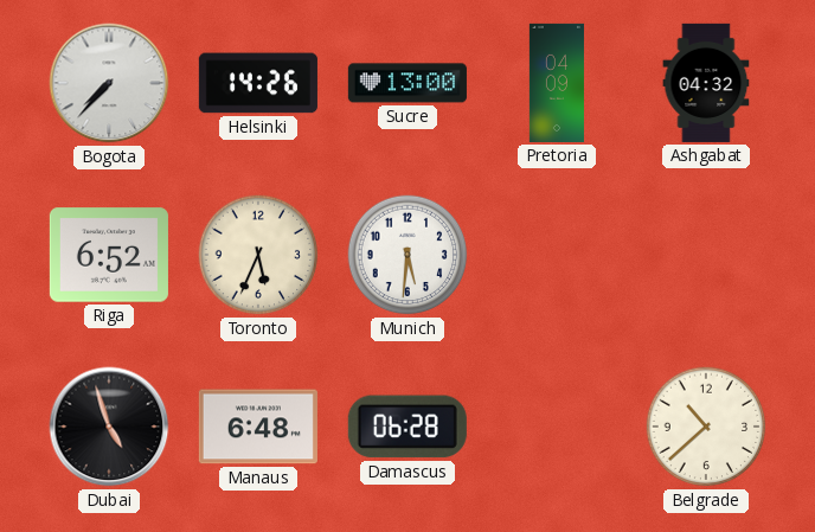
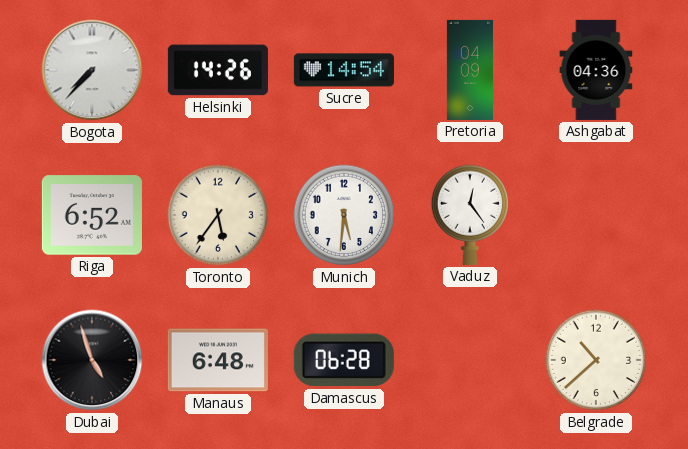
Sucre: 13:00 -> 14:54 (344, 70)
Ashgabat: 04:32 -> 04:36 (596, 70)
Toronto: 5:34 -> 5:36 (218, 215)
Vaduz: none -> 12:24 (470, 215)
